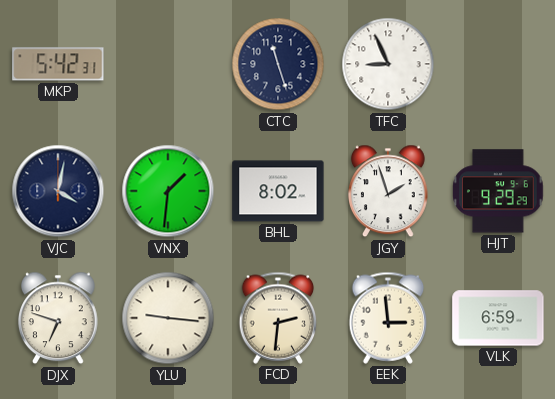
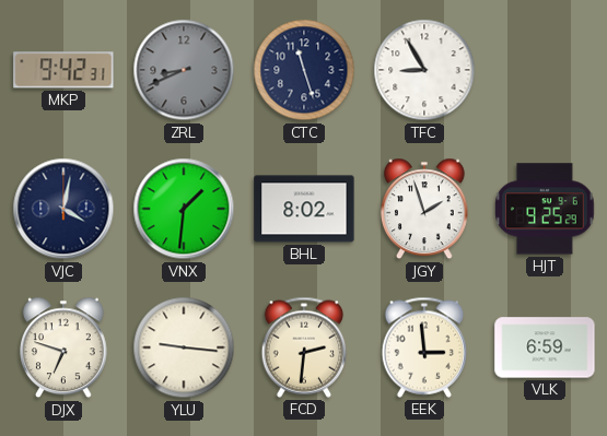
MKP: 5:42 -> 9:42 (63, 70)
ZRL: none -> 8:41 (184, 70)
TFC: 8:56 -> 8:55 (424, 70)
HJT: 9:29 -> 9:25 (546, 209)
